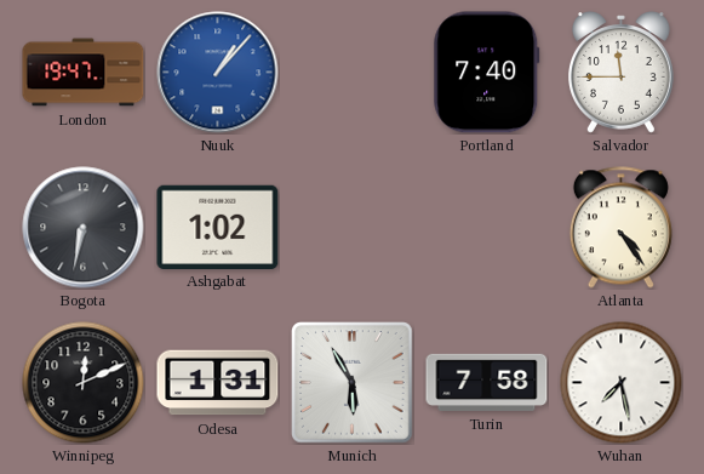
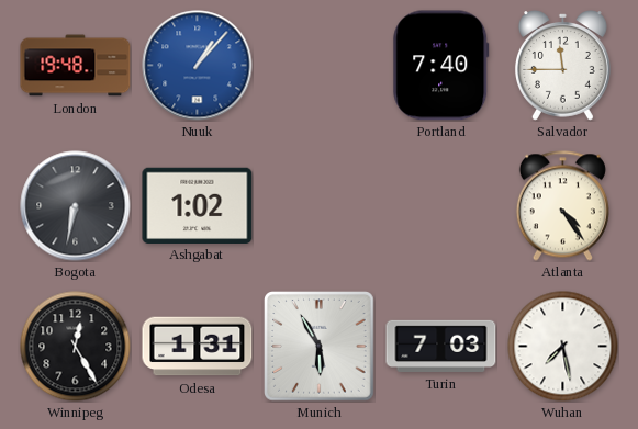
London: 19:47 -> 19:48 (76, 66)
Winnipeg: 12:11 -> 12:25 (76, 347)
Turin: 7:58 -> 7:03 (441, 346)
